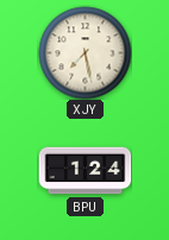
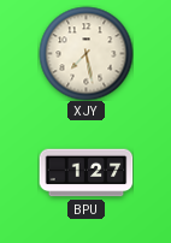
BPU: 1:24 -> 1:27 (85, 173)
